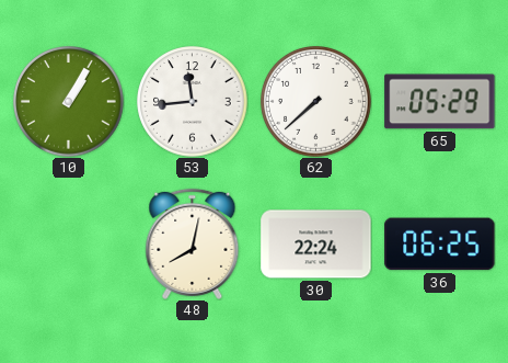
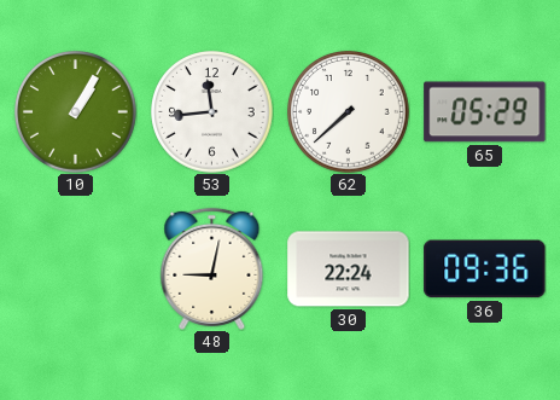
48: 8:02 -> 9:02 (212, 268)
36: 06:25 -> 09:36 (485, 269)
